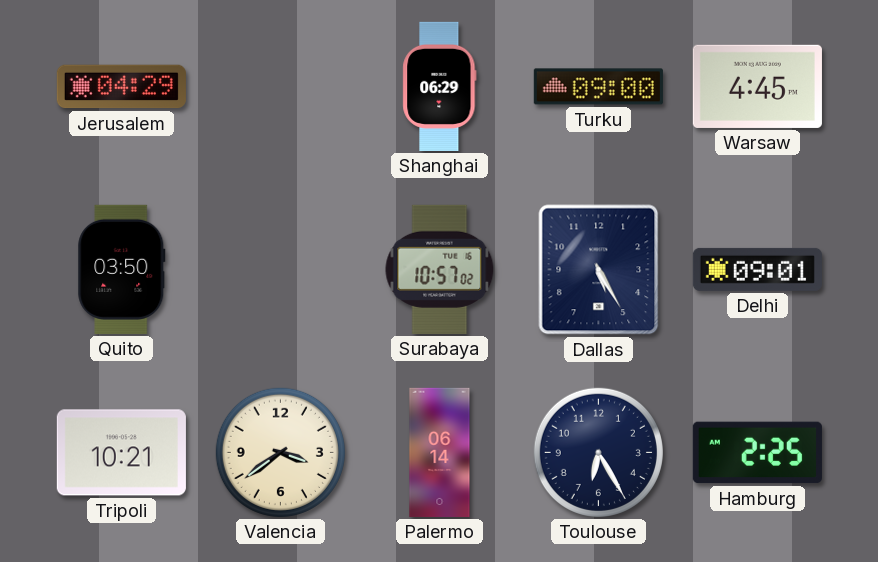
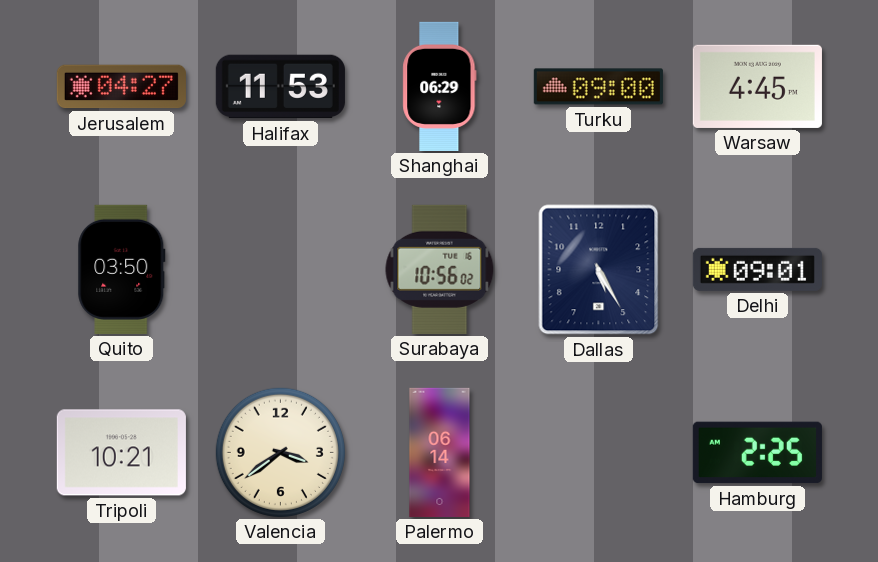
Jerusalem: 04:29 -> 04:27 (121, 87)
Halifax: none -> 11:53 (280, 87)
Surabaya: 10:57 -> 10:56 (440, 269)
Toulouse: 6:25 -> none (598, 452)
